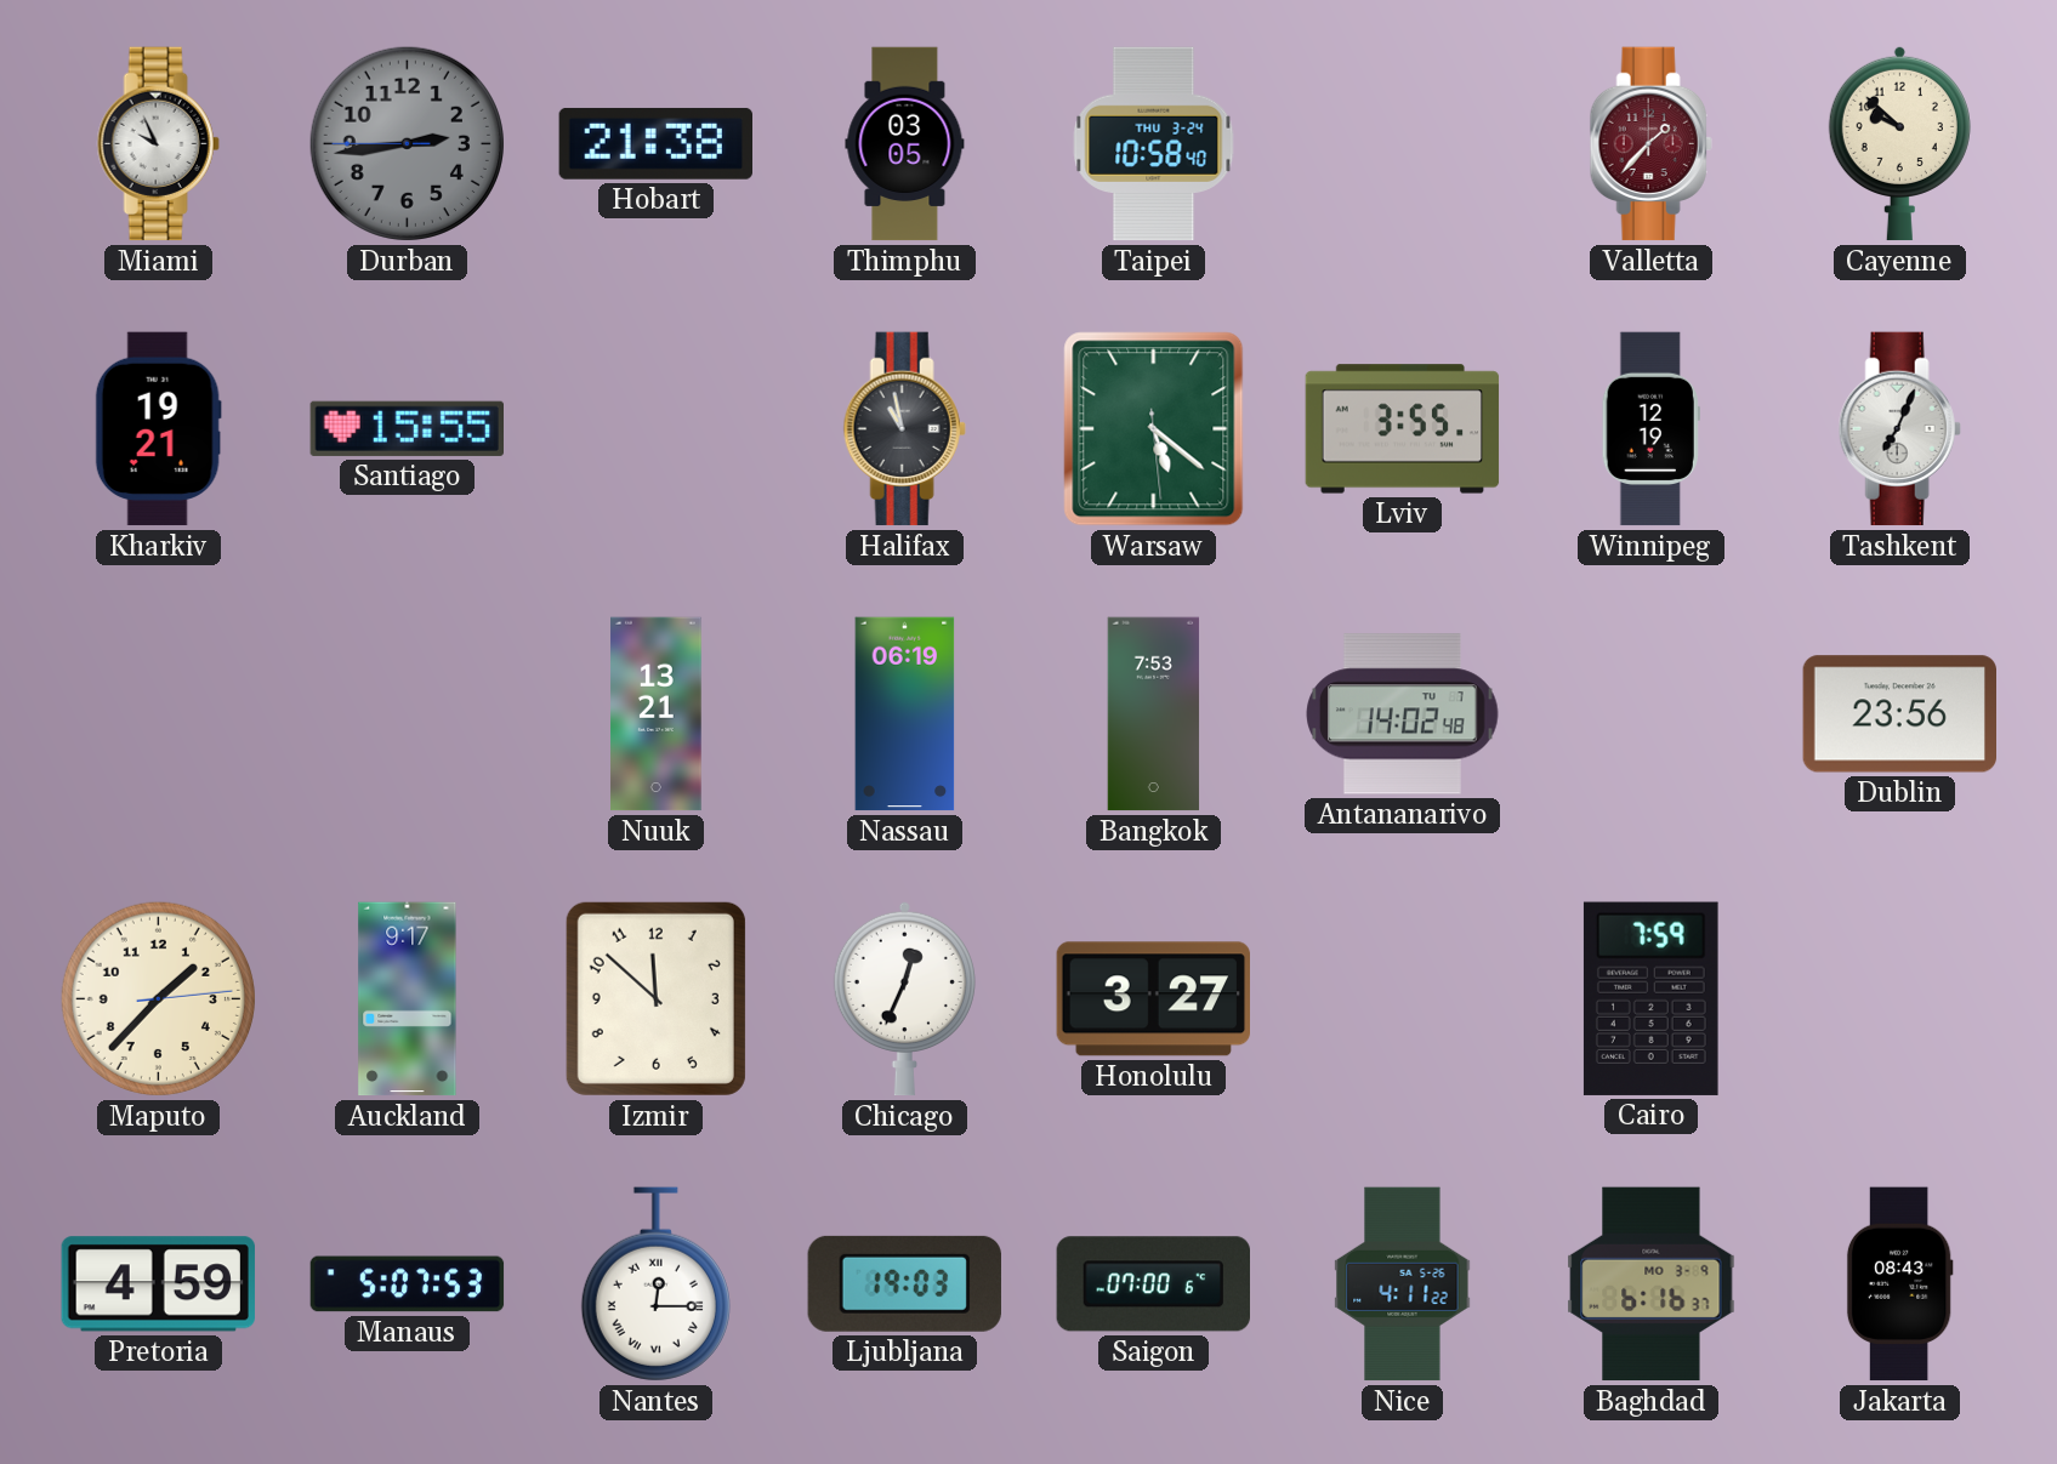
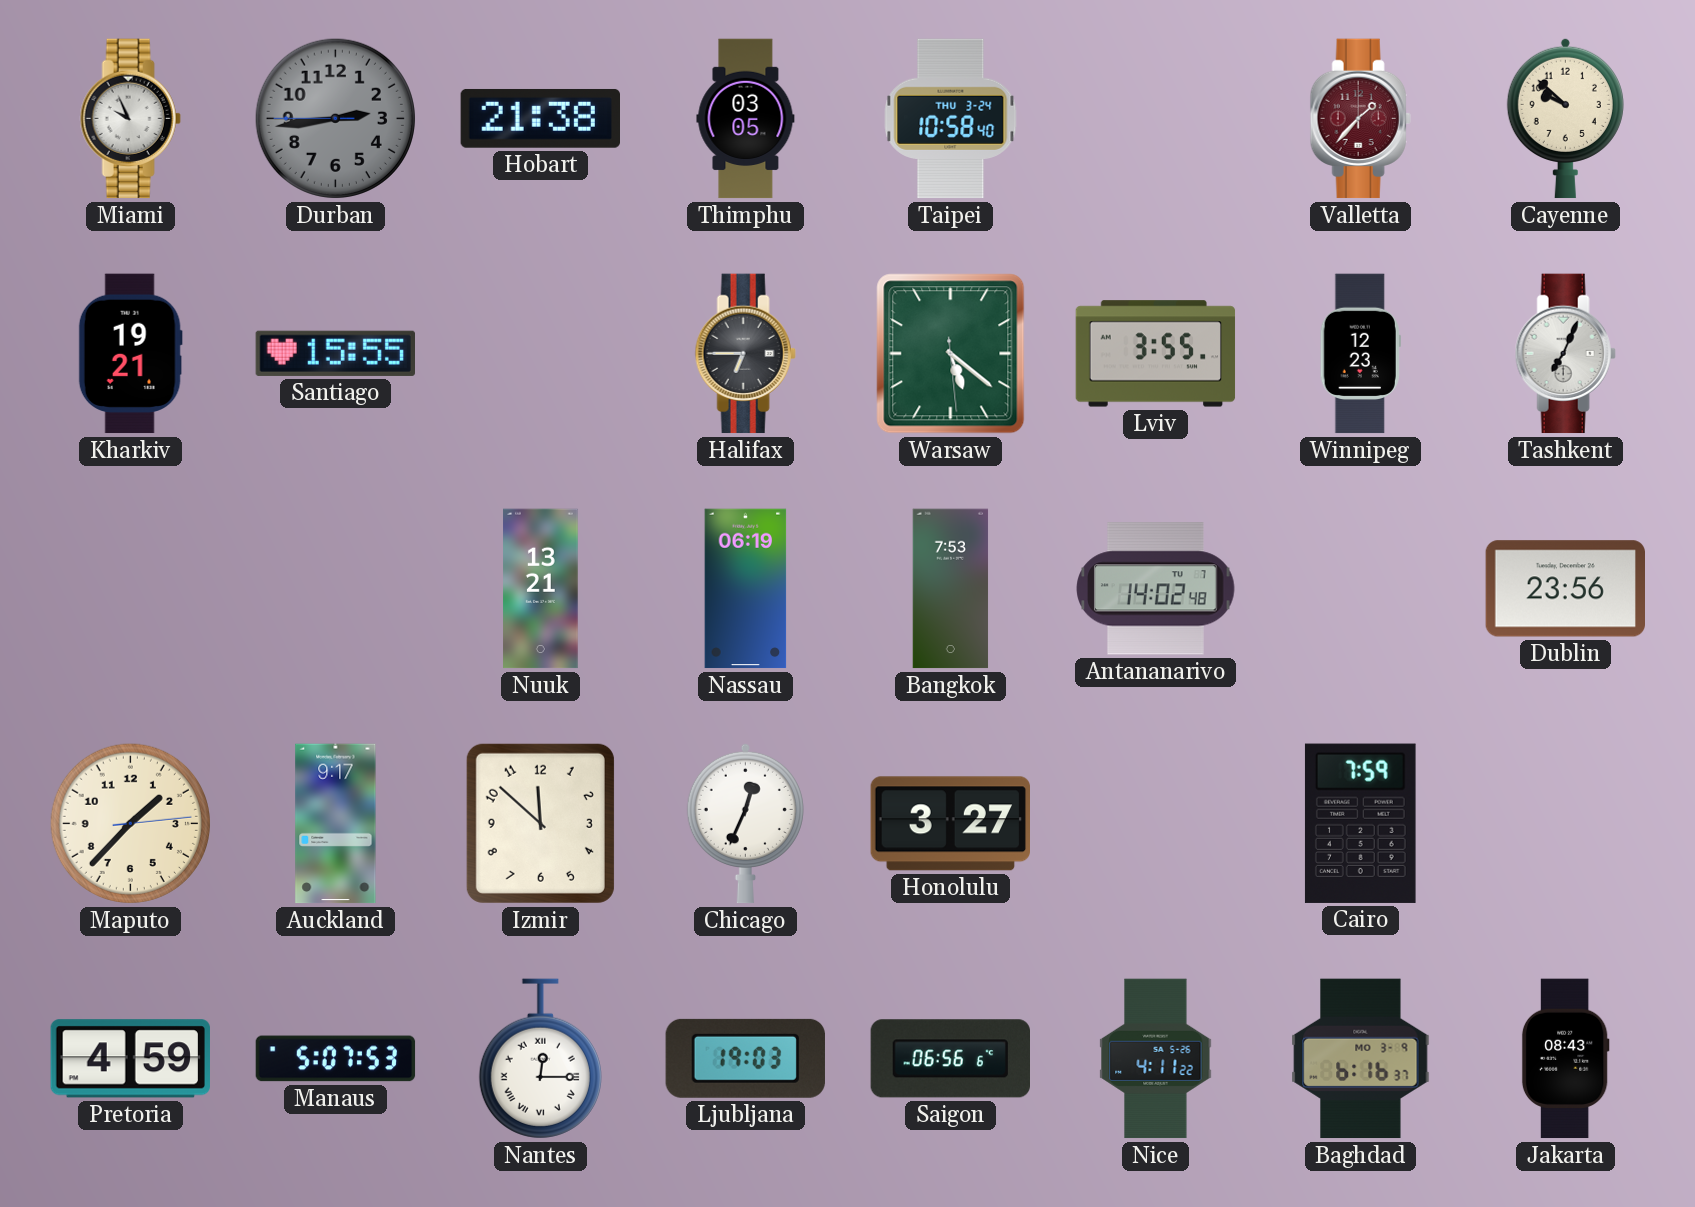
Halifax: 10:58 -> 6:45 (745, 354)
Winnipeg: 12:19 -> 12:23 (1360, 354)
Saigon: 07:00 -> 06:56 (950, 1059)
